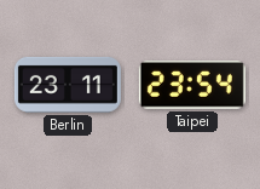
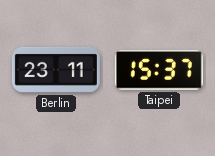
Taipei: 23:54 -> 15:37 (159, 70)
